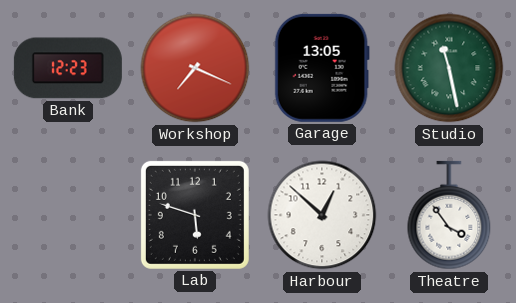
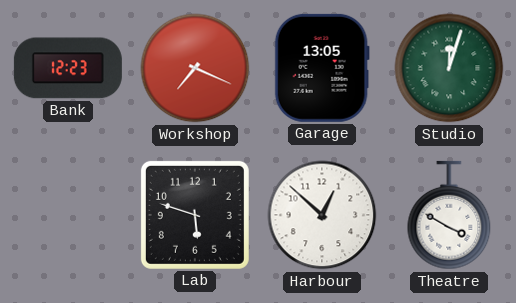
Studio: 11:28 -> 12:03 (449, 68)
Theatre: 3:54 -> 3:50 (449, 215)
